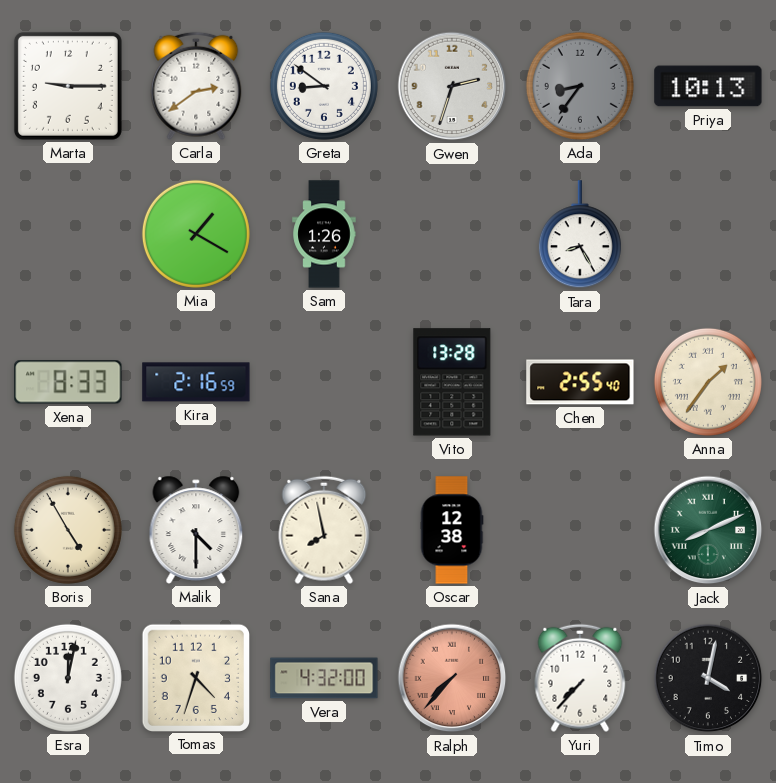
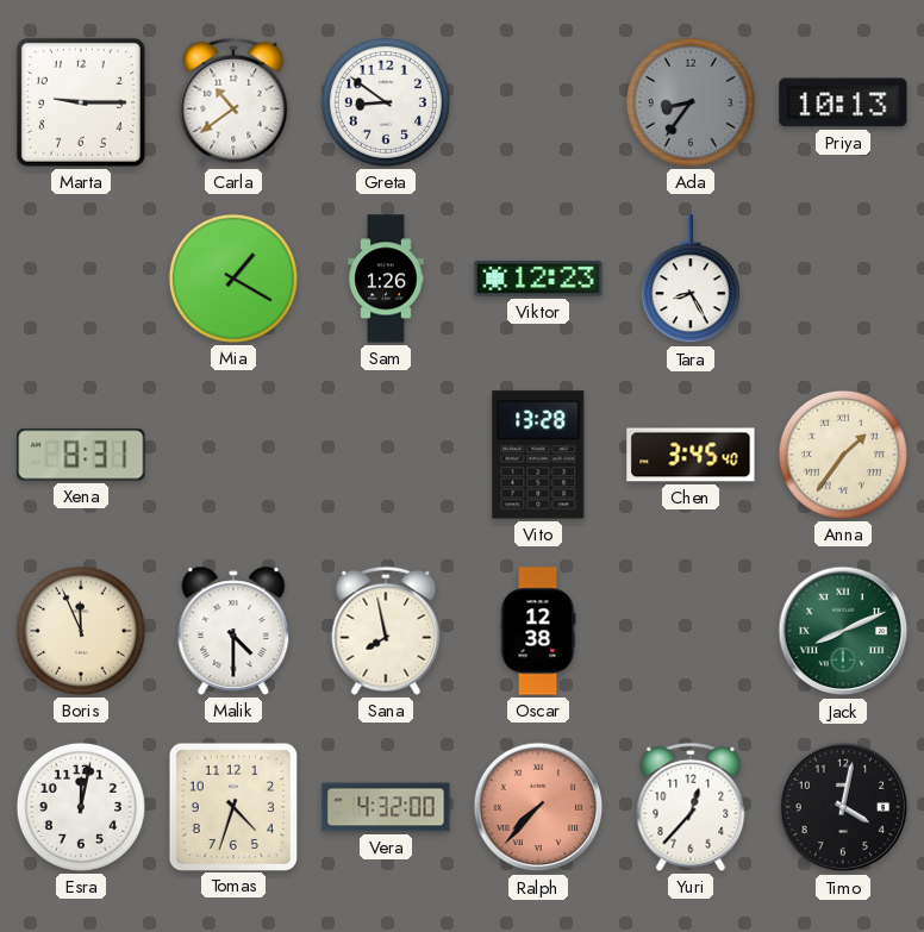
Carla: 2:39 -> 10:39 (233, 102)
Gwen: 2:33 -> none (452, 86)
Viktor: none -> 12:23 (538, 280)
Xena: 8:33 -> 8:31 (81, 455)
Kira: 2:16 -> none (196, 382)
Chen: 2:55 -> 3:45 (691, 455)
Boris: 4:55 -> 11:56 (81, 631)
Yuri: 7:37 -> 12:37 (691, 807)
